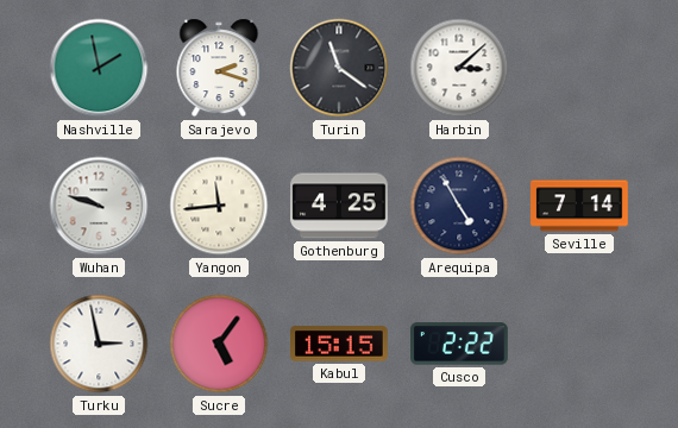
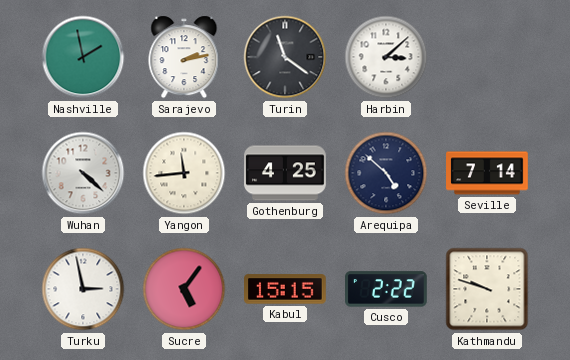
Sarajevo: 2:18 -> 2:13 (184, 57)
Wuhan: 9:48 -> 4:22 (83, 173)
Arequipa: 4:55 -> 4:52 (386, 173)
Kathmandu: none -> 9:48 (487, 289)
